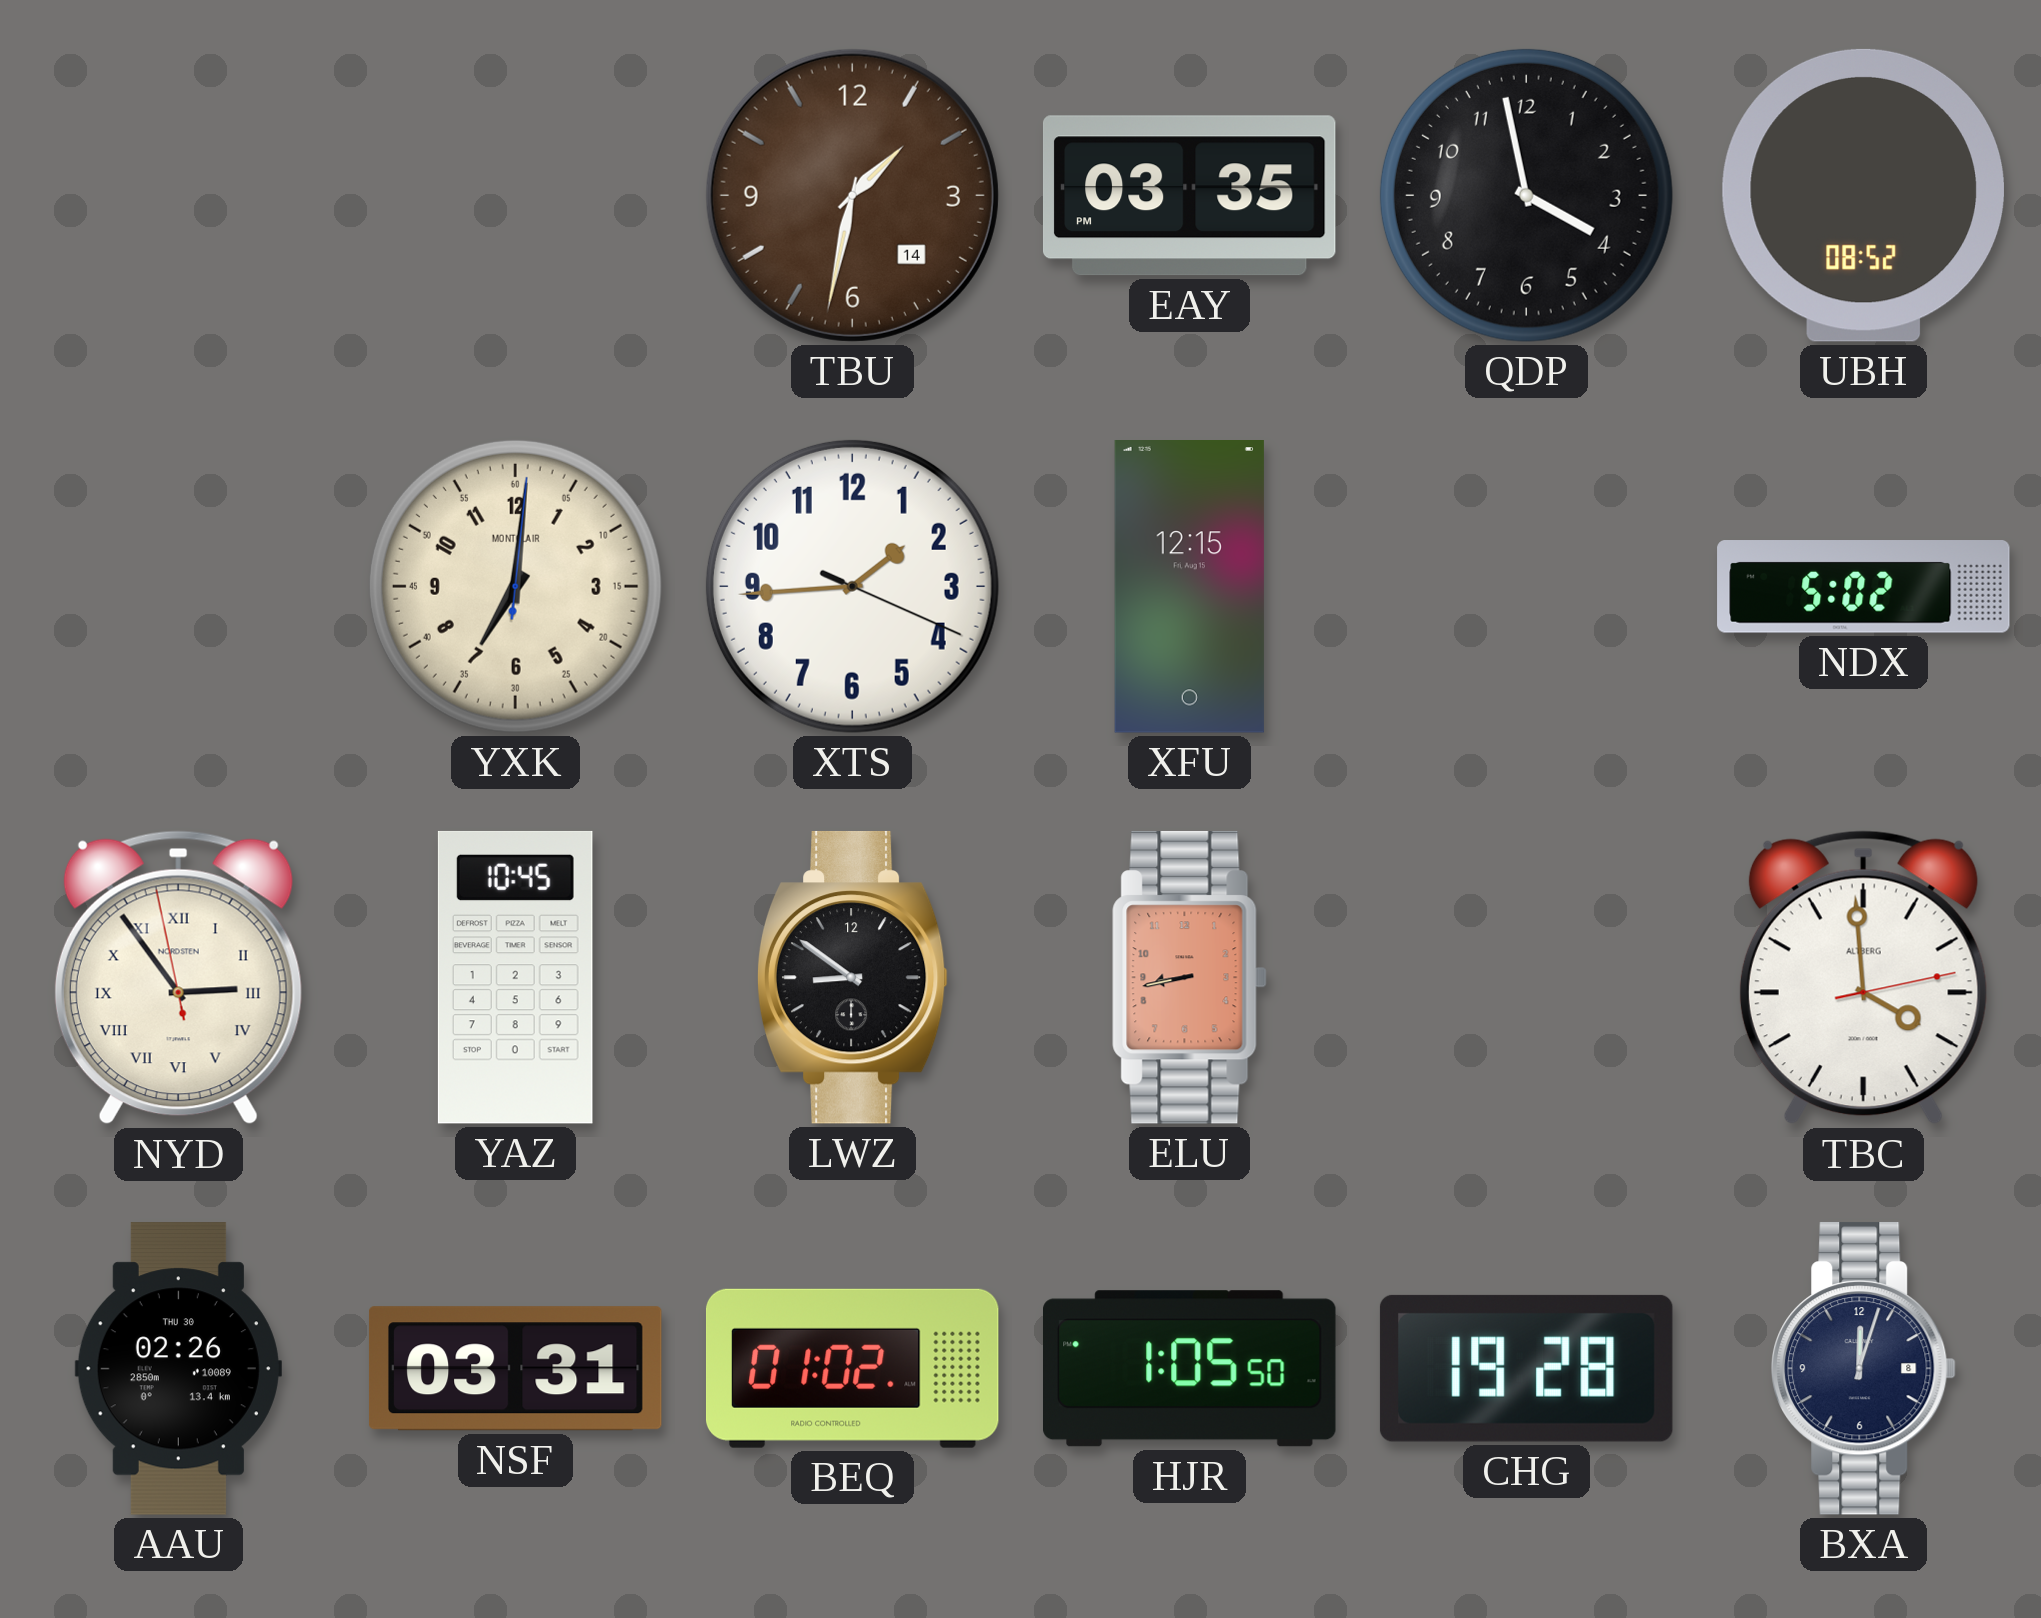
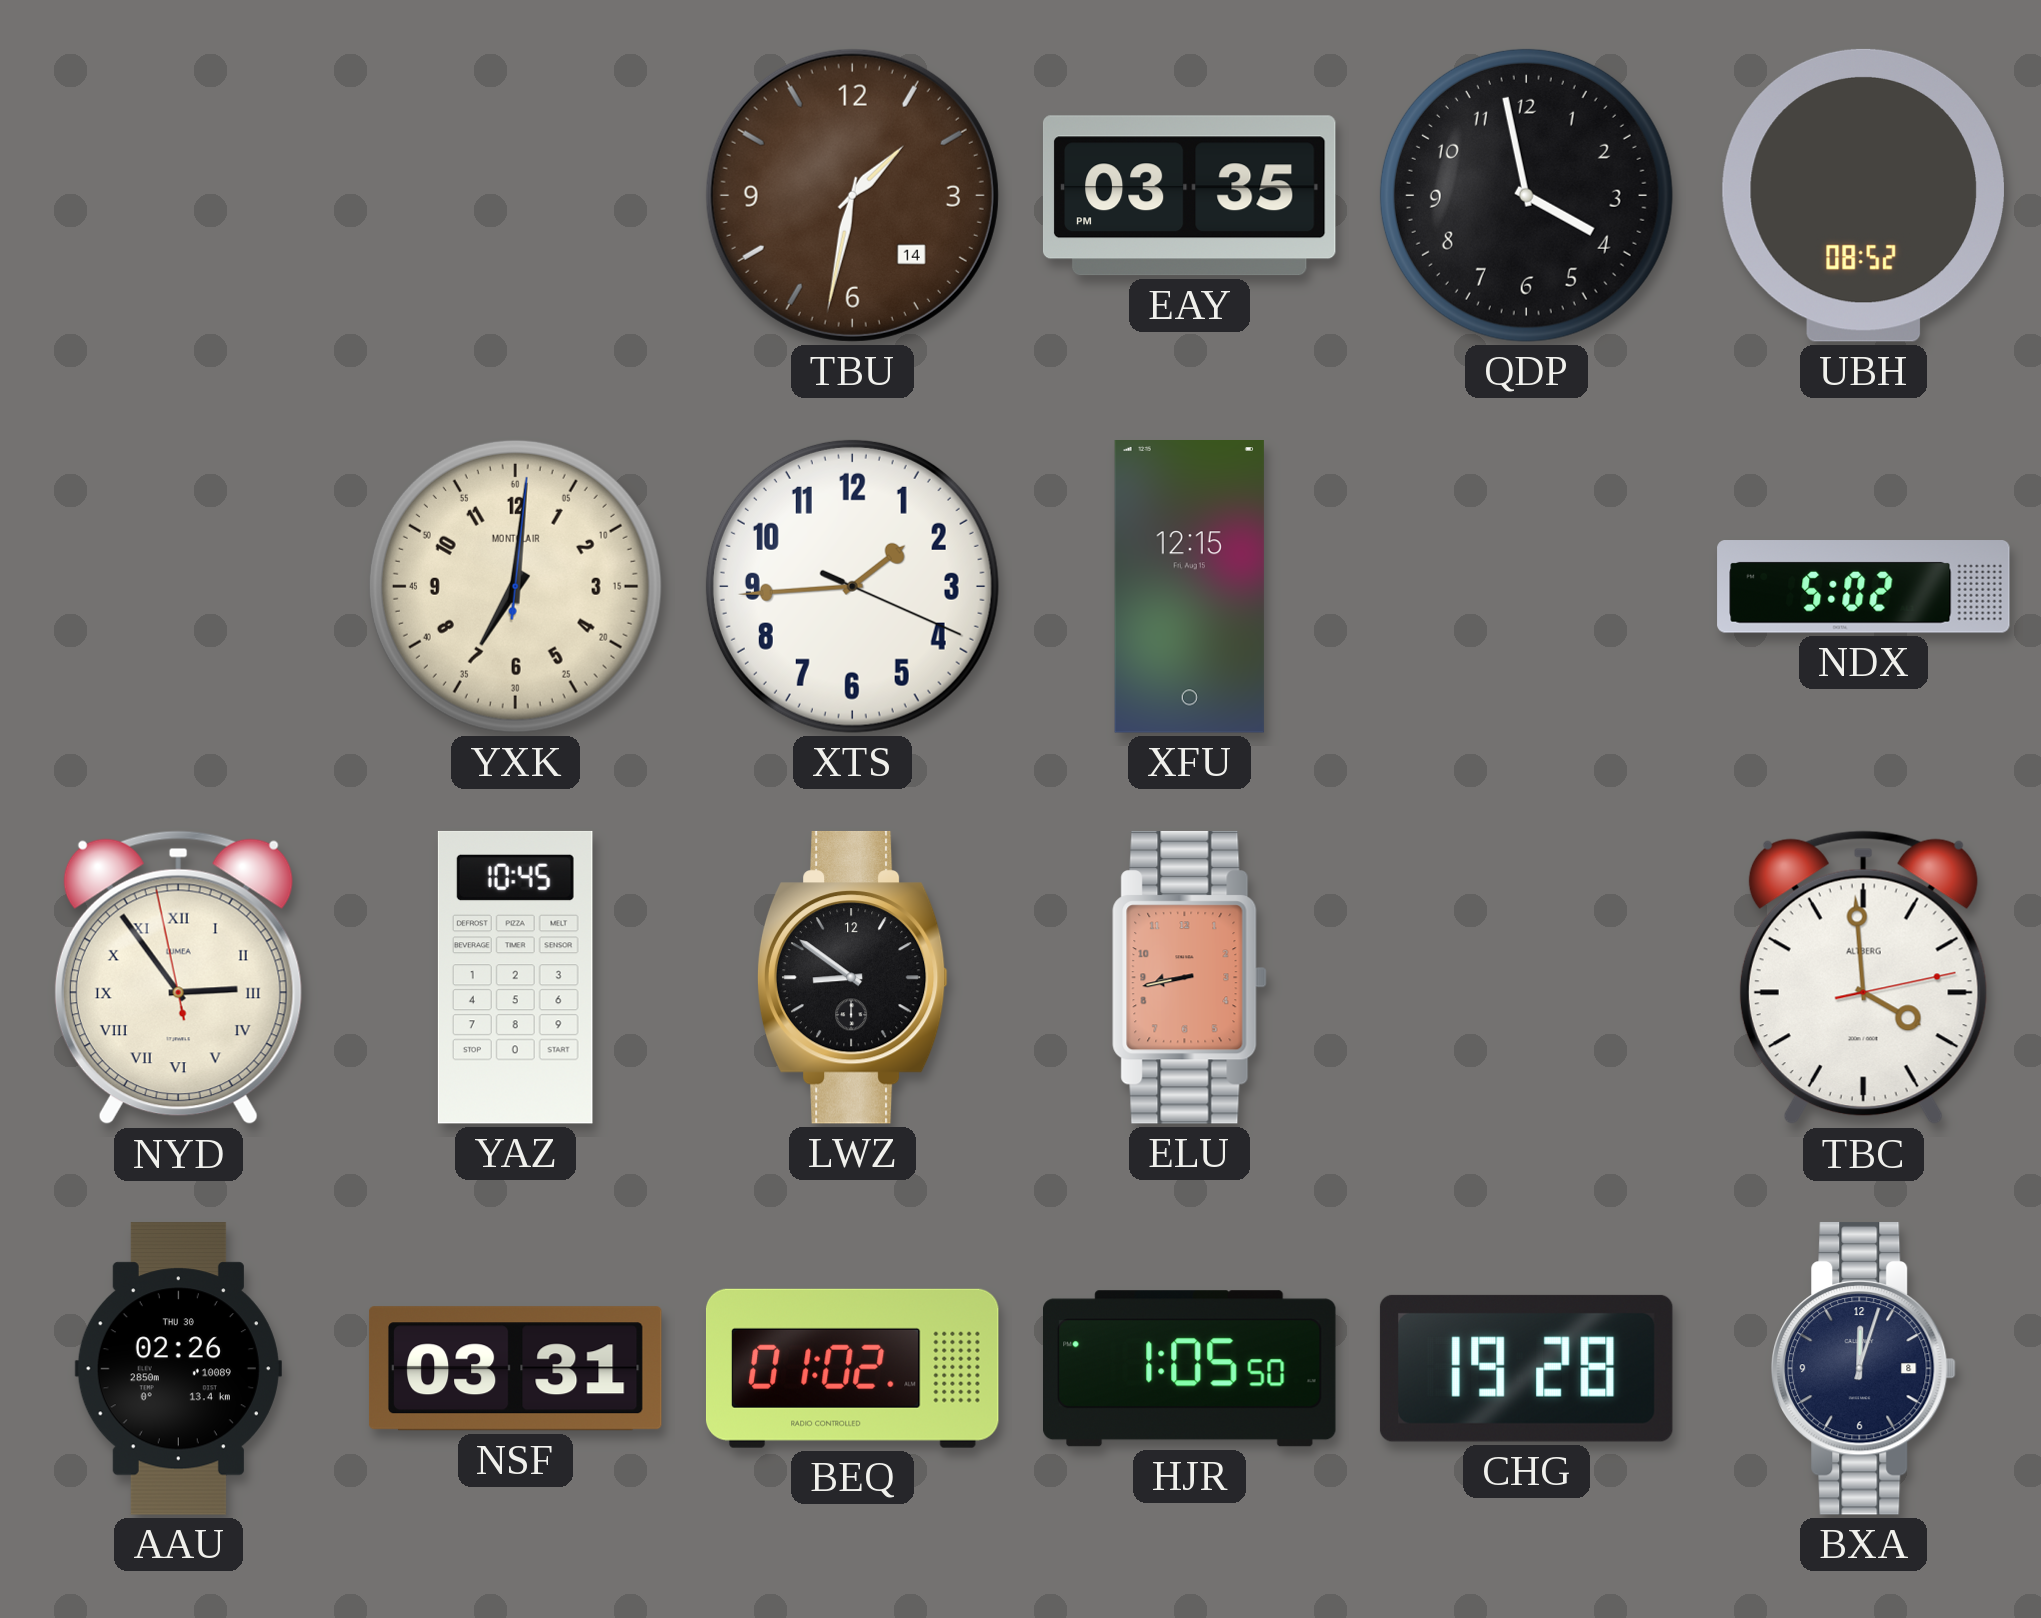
NYD brand: NORDSTEN -> LUMEA (178, 978)
